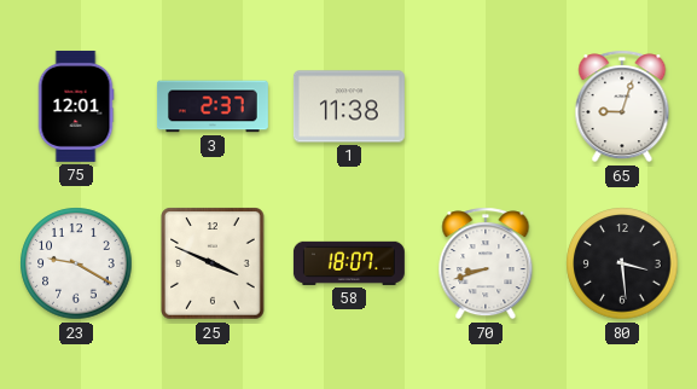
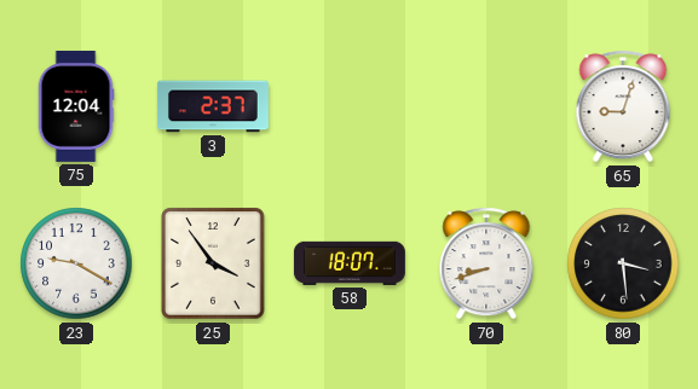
75: 12:01 -> 12:04 (76, 106)
1: 11:38 -> none (349, 106)
25: 3:49 -> 3:54 (213, 263)
